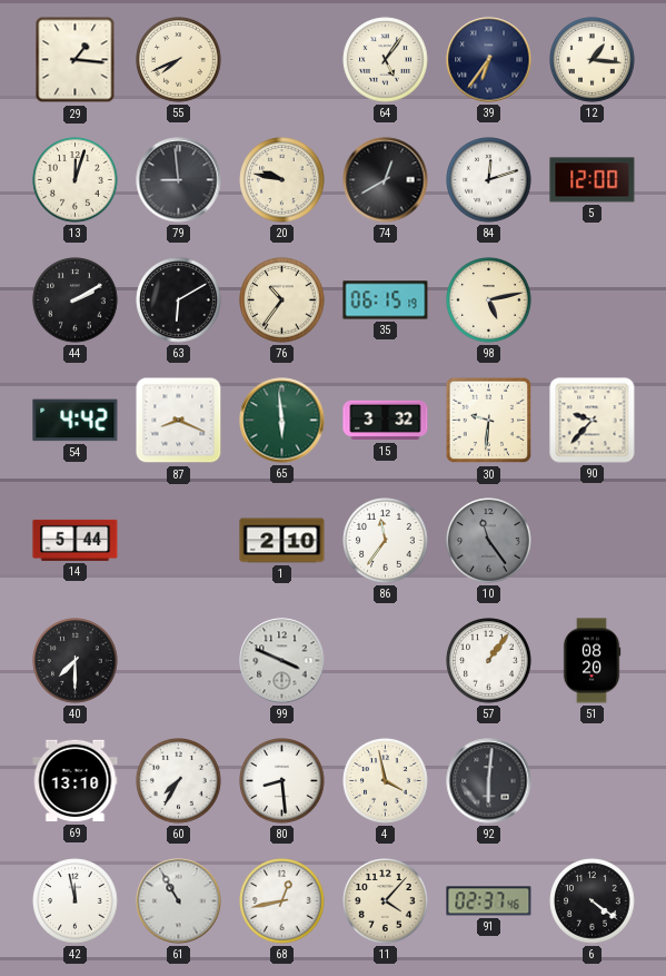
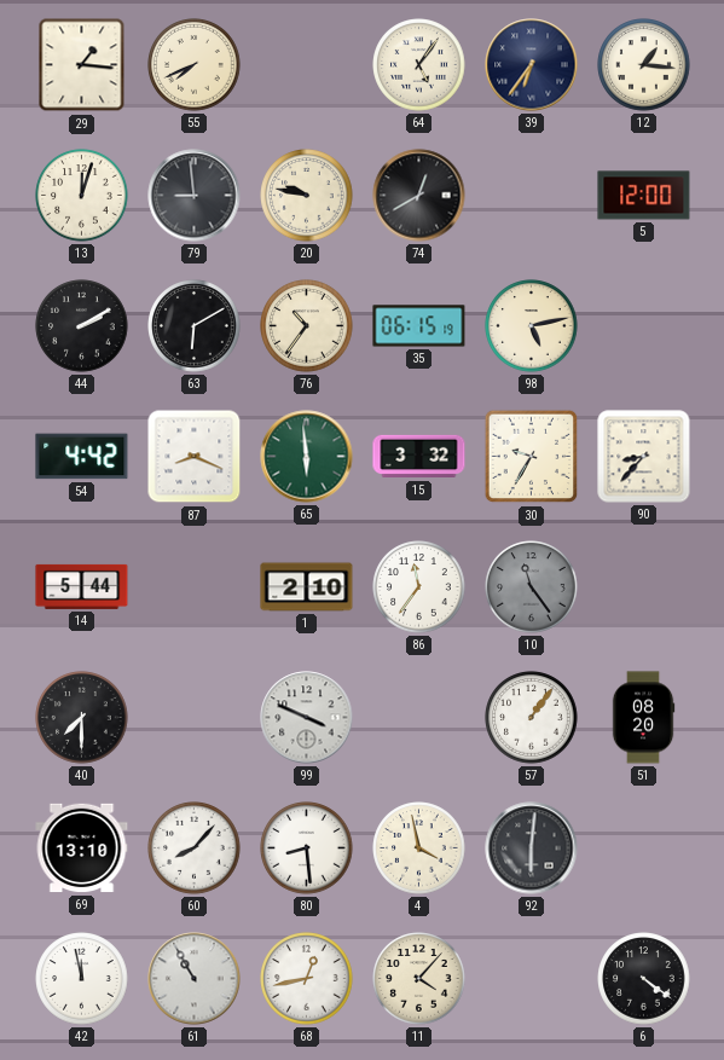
84: 12:12 -> none (489, 180)
30: 9:31 -> 9:35 (532, 457)
90: 9:37 -> 8:37 (644, 457)
60: 7:35 -> 8:07 (195, 848)
91: 02:37 -> none (489, 901)
